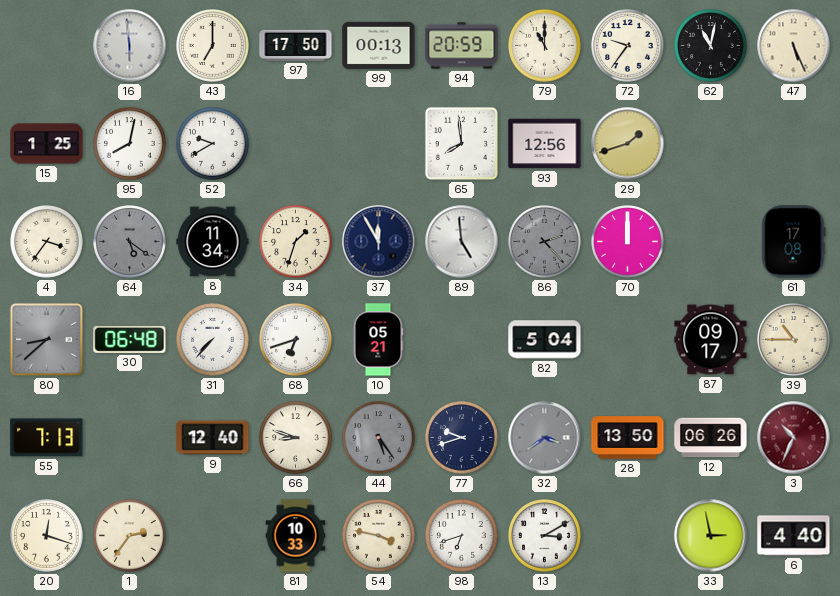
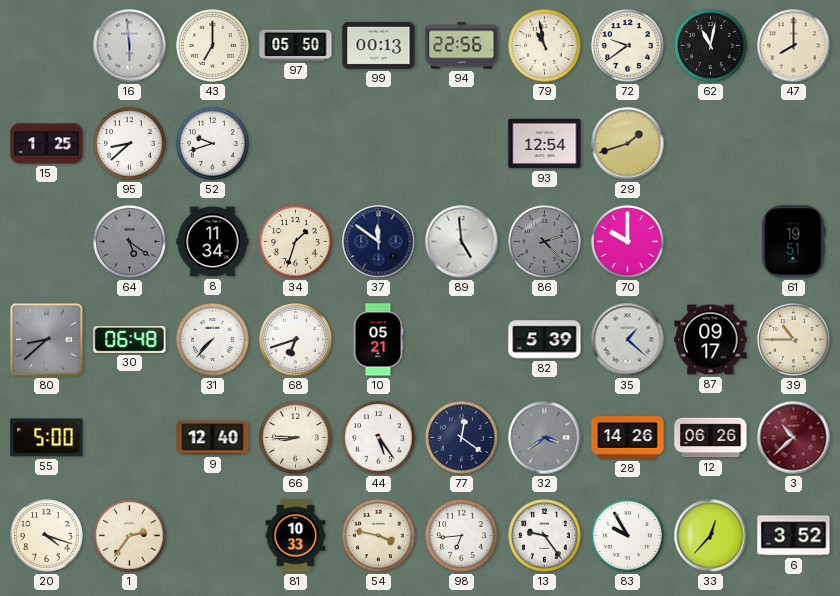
97: 17:50 -> 05:50 (296, 45)
94: 20:59 -> 22:56 (462, 46)
79: 11:00 -> 10:58 (545, 46)
72: 9:36 -> 9:39 (628, 46)
47: 5:26 -> 8:00 (794, 46)
95: 8:02 -> 8:38 (130, 144)
52: 9:40 -> 9:42 (213, 144)
65: 7:59 -> none (461, 143)
93: 12:56 -> 12:54 (545, 144)
4: 3:36 -> none (47, 242)
37: 11:55 -> 11:51 (379, 242)
70: 12:00 -> 10:00 (628, 242)
61: 17:08 -> 19:51 (794, 242)
82: 5:04 -> 5:39 (545, 340)
35: none -> 1:22 (628, 340)
55: 7:13 -> 5:00 (47, 438)
66: 8:48 -> 8:45 (296, 438)
44 dial: grey -> white (379, 438)
77: 9:42 -> 12:21 (462, 438)
28: 13:50 -> 14:26 (628, 438)
3: 10:34 -> 10:38 (794, 438)
20: 12:18 -> 4:18 (47, 536)
98: 6:42 -> 6:44 (462, 536)
13: 3:10 -> 9:24 (545, 536)
83: none -> 9:55 (628, 536)
33: 2:58 -> 12:37 (711, 536)
6: 4:40 -> 3:52 (794, 536)
